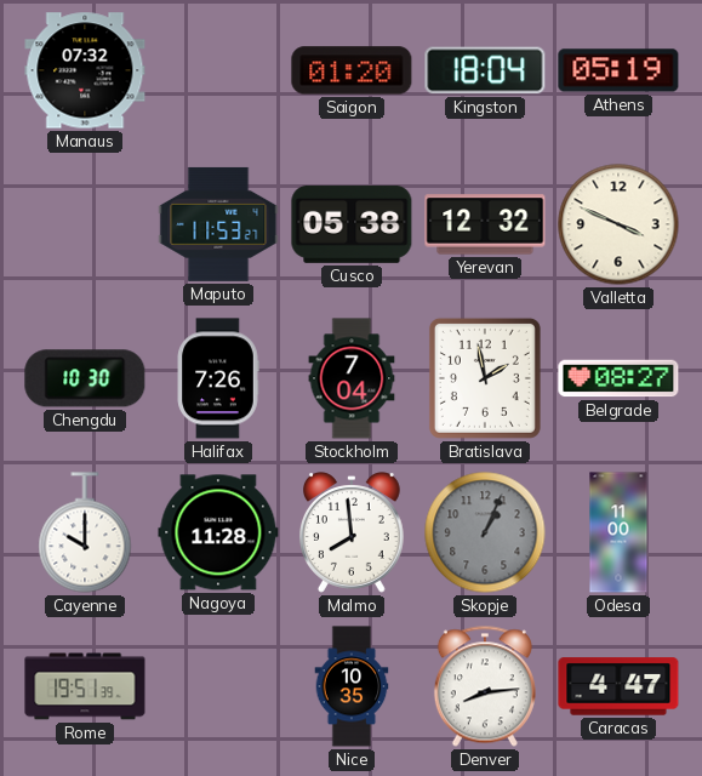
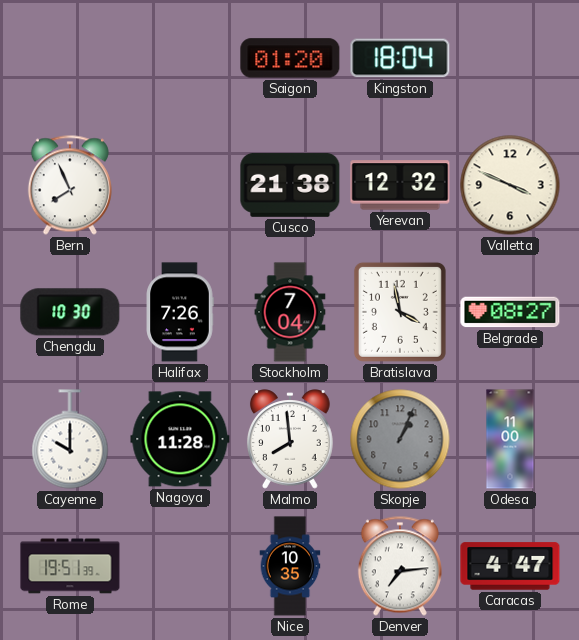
Manaus: 07:32 -> none (85, 70)
Athens: 05:19 -> none (618, 70)
Bern: none -> 7:56 (70, 185)
Maputo: 11:53 -> none (218, 224)
Cusco: 05:38 -> 21:38 (290, 185)
Bratislava: 1:58 -> 3:58 (400, 312)
Denver: 8:14 -> 7:14 (400, 566)
